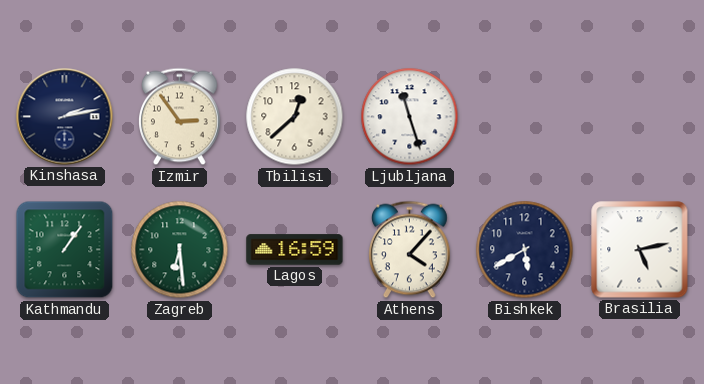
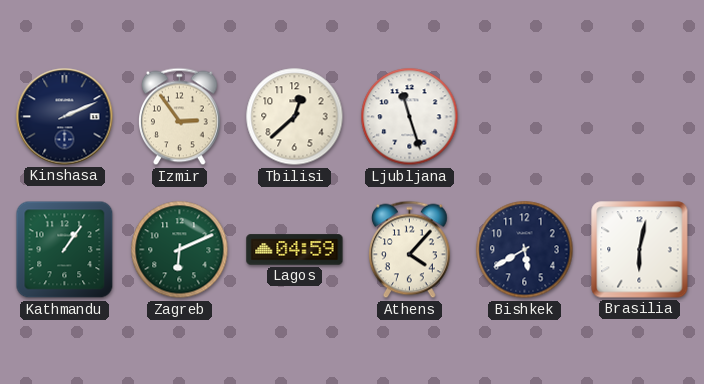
Kinshasa: 2:13 -> 2:11 (65, 117)
Zagreb: 6:29 -> 6:11 (180, 250)
Lagos: 16:59 -> 04:59 (295, 250)
Brasilia: 5:13 -> 6:02 (640, 250)
